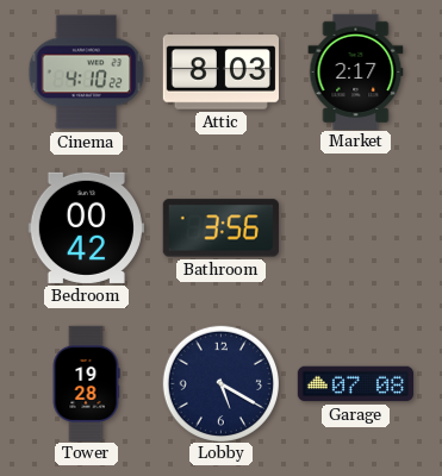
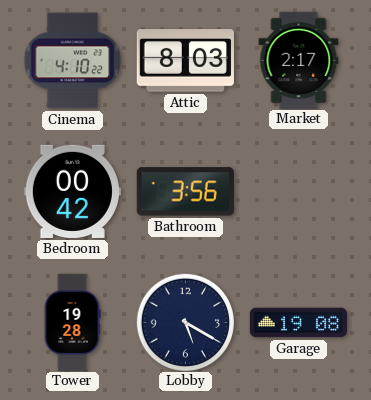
Garage: 07:08 -> 19:08 (298, 323)
